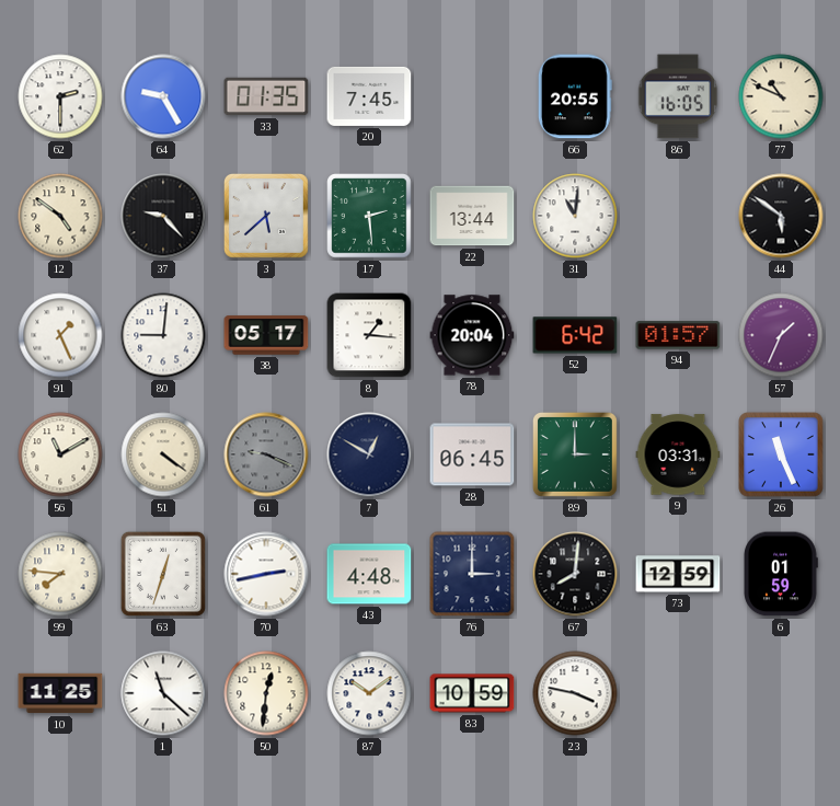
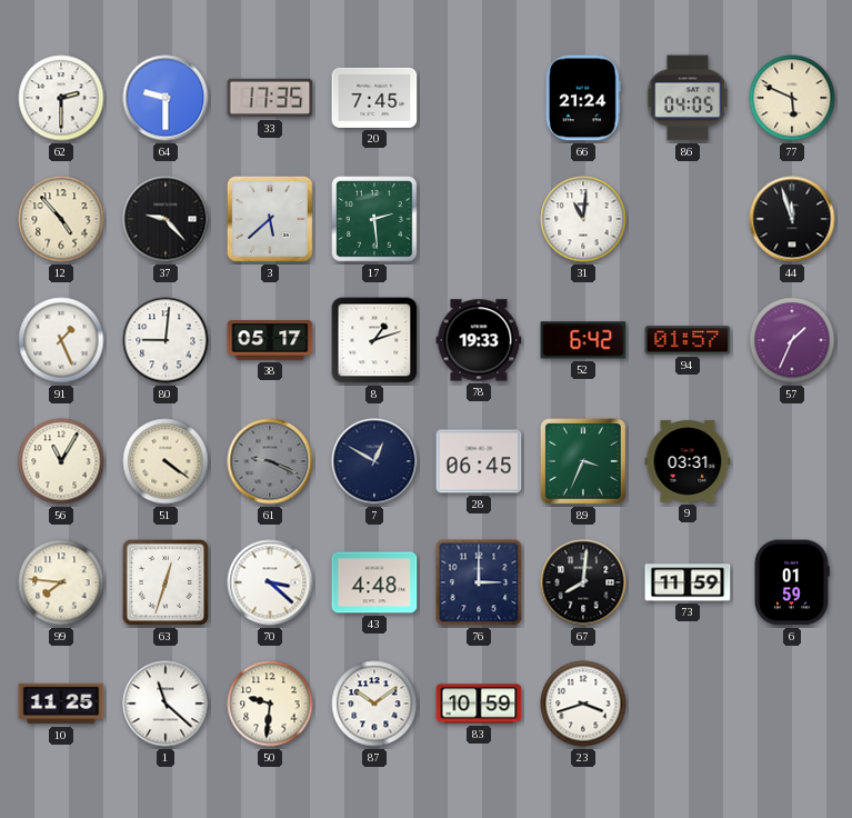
64: 9:25 -> 9:30 (166, 98)
33: 01:35 -> 17:35 (270, 98)
66: 20:55 -> 21:24 (583, 98)
86: 16:05 -> 04:05 (688, 98)
77: 10:49 -> 5:49 (792, 98)
12: 4:51 -> 4:53 (61, 219)
22: 13:44 -> none (472, 216)
44: 5:51 -> 11:57 (792, 219)
8: 1:16 -> 1:12 (374, 340)
78: 20:04 -> 19:33 (479, 340)
56: 11:10 -> 11:05 (61, 461)
89: 3:00 -> 3:34 (583, 461)
26: 11:26 -> none (781, 454)
70: 2:43 -> 3:22 (270, 582)
73: 12:59 -> 11:59 (688, 582)
50: 12:31 -> 9:31 (270, 704)
23: 3:47 -> 3:42 (583, 704)
